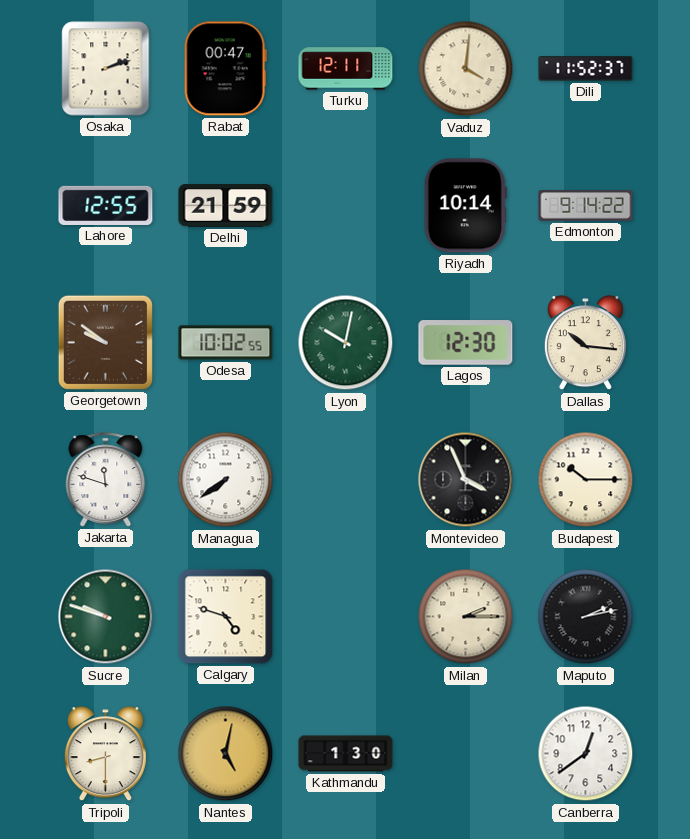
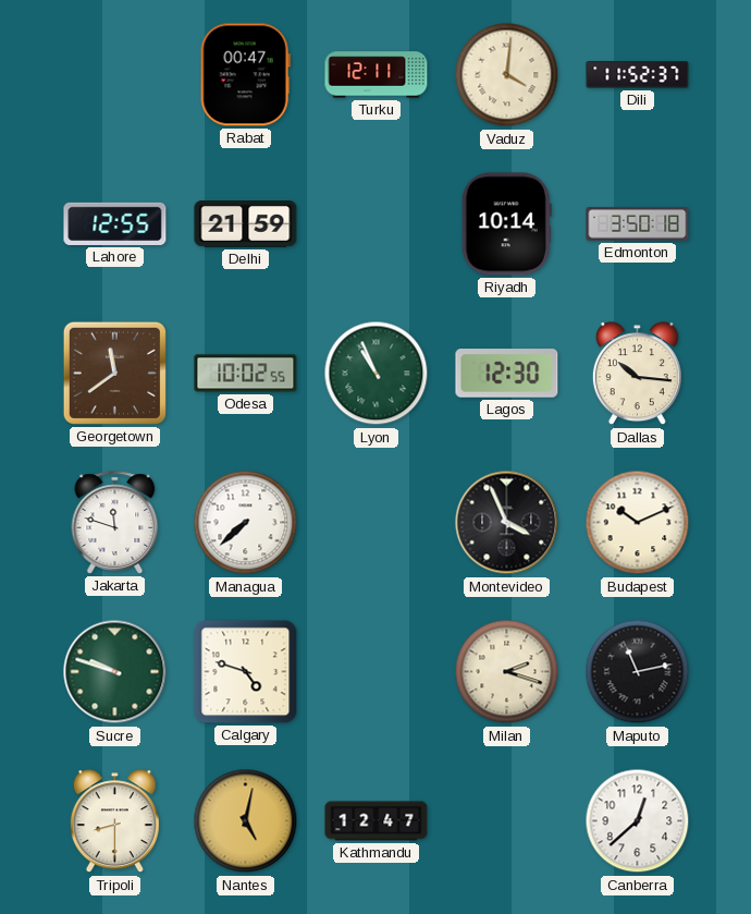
Osaka: 2:12 -> none (106, 69)
Edmonton: 9:14 -> 3:50 (638, 224)
Georgetown: 9:51 -> 11:39 (114, 373)
Lyon: 10:02 -> 10:56 (377, 374)
Managua: 7:39 -> 7:38 (246, 523)
Budapest: 10:15 -> 10:11 (638, 523)
Milan: 2:15 -> 2:18 (507, 672)
Maputo: 2:13 -> 11:13 (638, 672)
Kathmandu: 1:30 -> 12:47 (377, 821)
Canberra: 12:39 -> 12:38 (638, 821)
